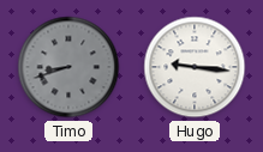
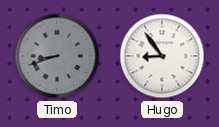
Hugo: 9:16 -> 8:54 (162, 56)
